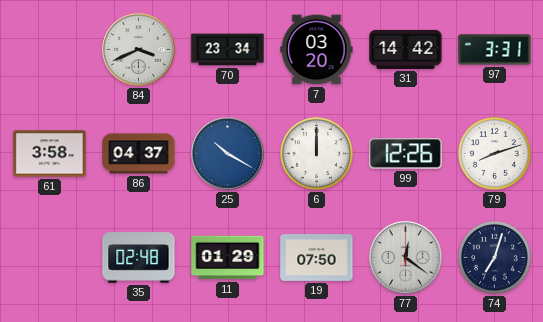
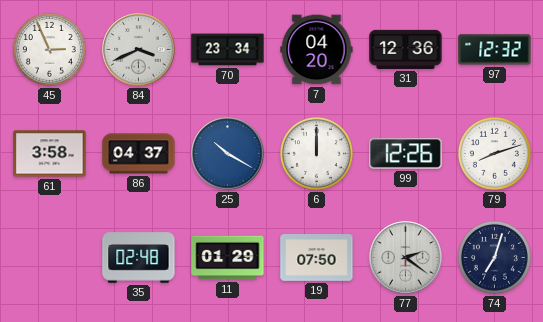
45: none -> 2:56 (49, 49)
7: 03:20 -> 04:20 (317, 50)
31: 14:42 -> 12:36 (406, 49)
97: 3:31 -> 12:32 (495, 50)
77: 12:21 -> 2:21 (406, 258)
